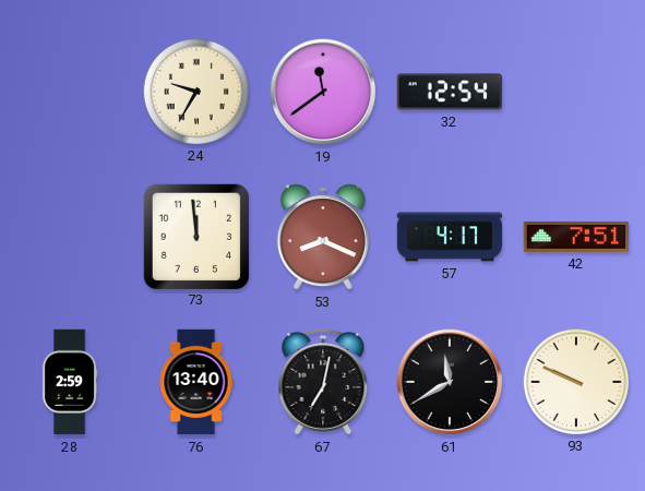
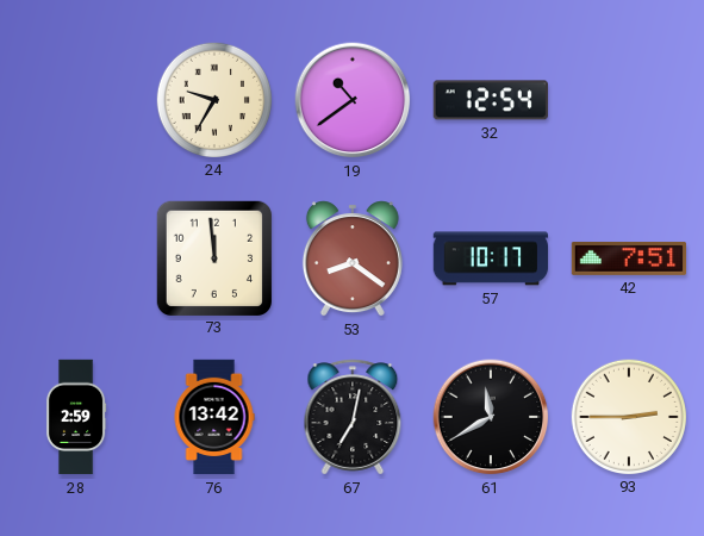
19: 11:39 -> 10:39 (353, 100)
53: 8:19 -> 8:21 (353, 258)
57: 4:17 -> 10:17 (491, 258)
76: 13:40 -> 13:42 (214, 417)
93: 9:49 -> 2:45 (628, 416)
